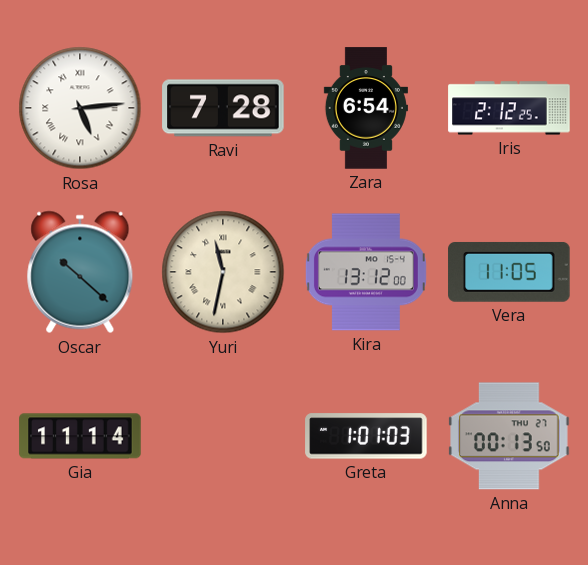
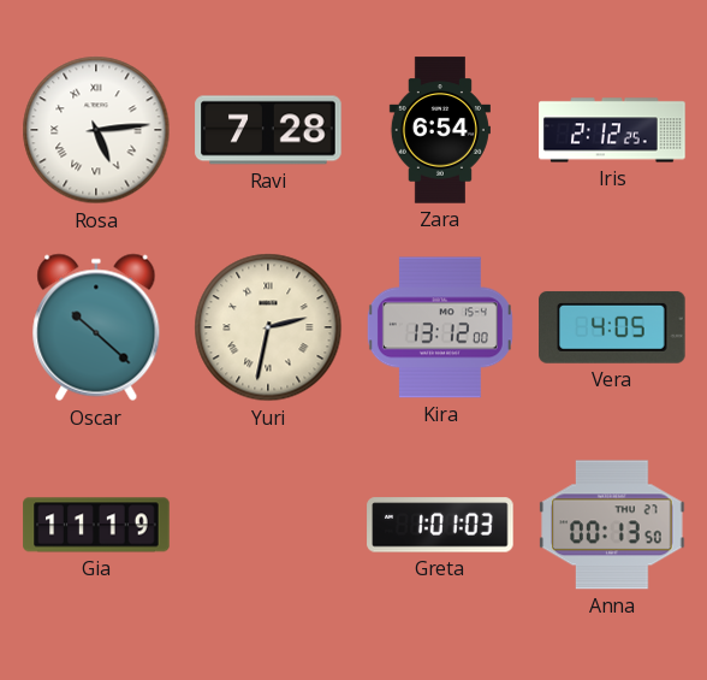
Yuri: 11:32 -> 2:32 (268, 327)
Vera: 11:05 -> 4:05 (612, 327)
Gia: 11:14 -> 11:19 (96, 525)
